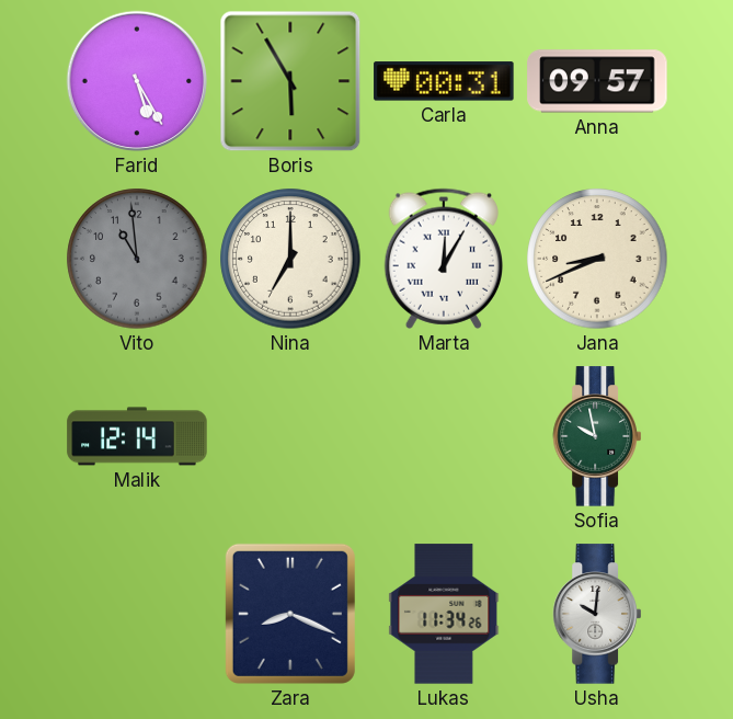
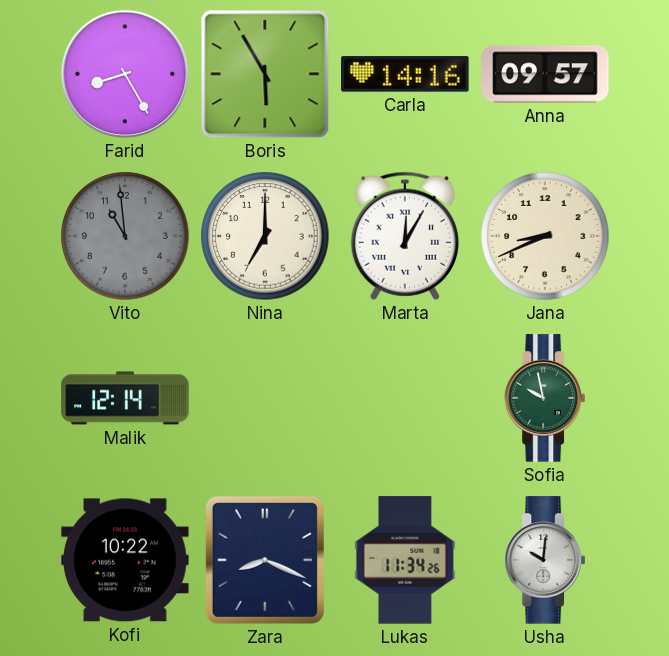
Farid: 5:25 -> 8:25 (125, 74)
Carla: 00:31 -> 14:16 (405, 74)
Kofi: none -> 10:22 (125, 560)
